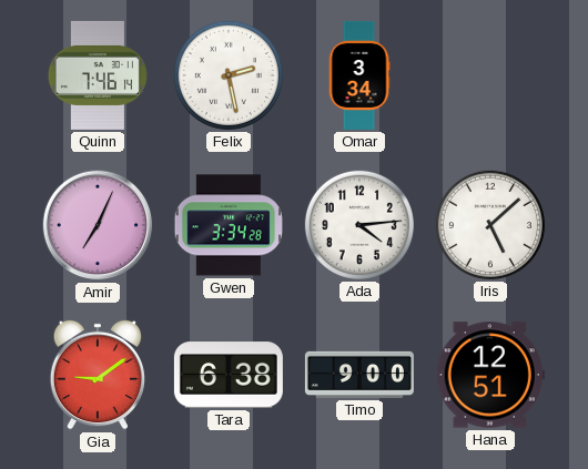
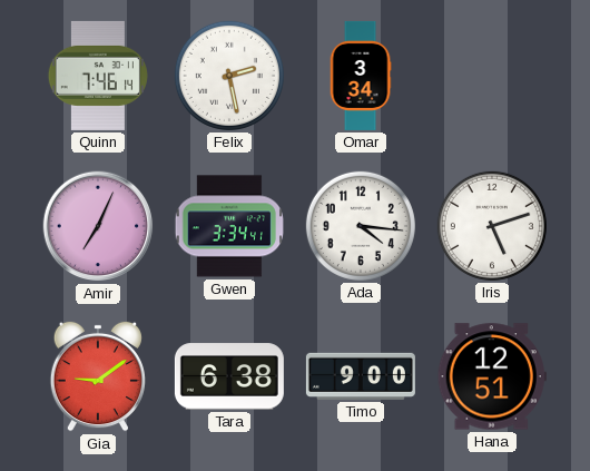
Gwen: 3:34:28 -> 3:34:41 (228, 226)
Ada: 4:14 -> 4:16 (361, 226)
Iris: 5:08 -> 5:12 (492, 226)
